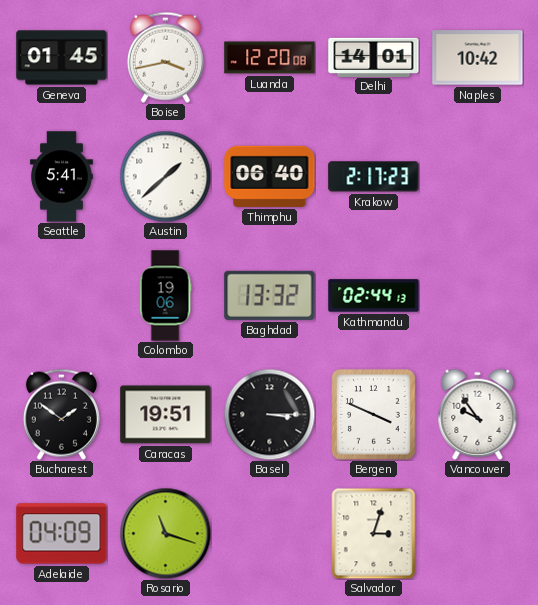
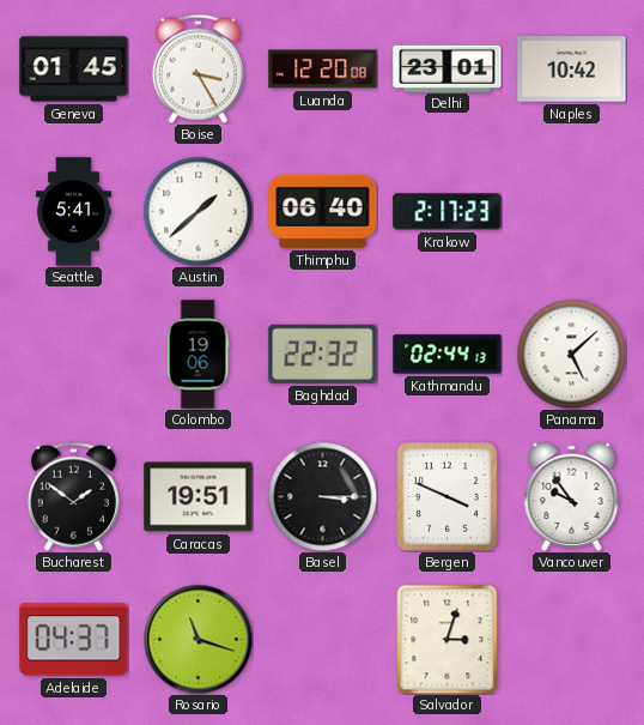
Boise: 3:43 -> 3:25 (198, 68)
Delhi: 14:01 -> 23:01 (448, 68)
Baghdad: 13:32 -> 22:32 (323, 354)
Panama: none -> 5:08 (571, 354)
Adelaide: 04:09 -> 04:37 (74, 640)
